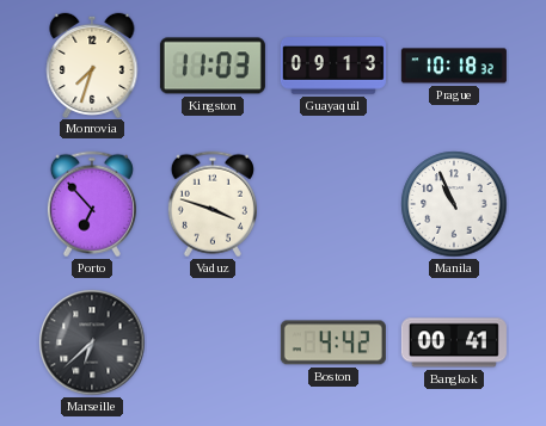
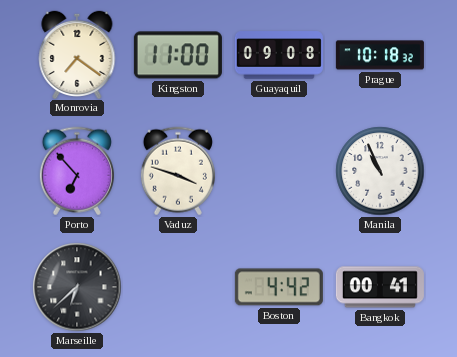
Monrovia: 7:33 -> 7:21 (77, 54)
Kingston: 11:03 -> 11:00 (178, 55)
Guayaquil: 09:13 -> 09:08 (279, 55)
